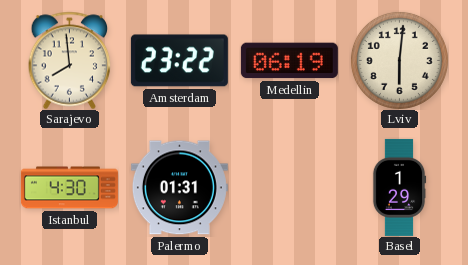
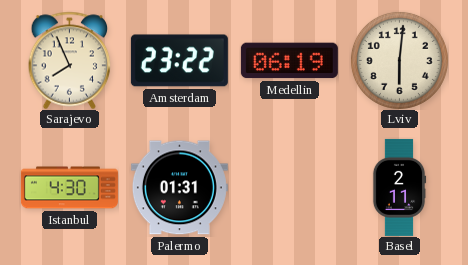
Sarajevo: 7:59 -> 7:56 (70, 60)
Basel: 1:29 -> 2:11 (399, 187)
